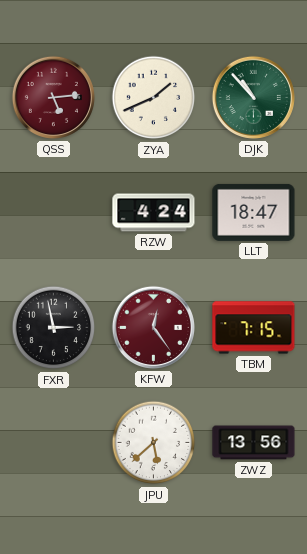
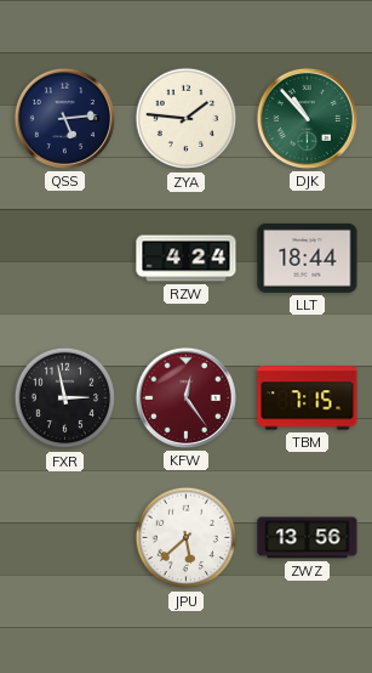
QSS dial: burgundy -> navy (64, 118)
ZYA: 1:41 -> 1:46 (187, 119)
LLT: 18:47 -> 18:44 (308, 258)
